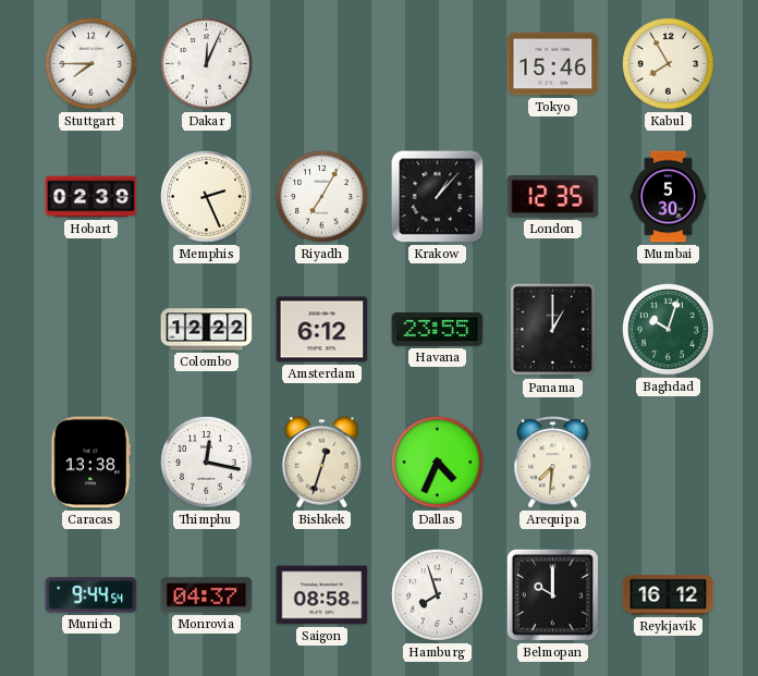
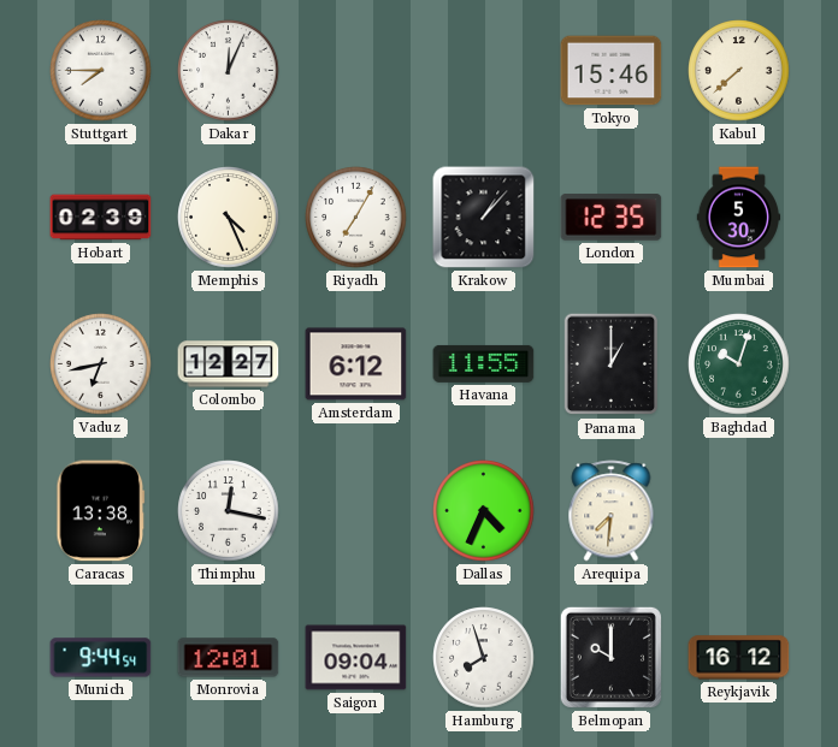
Kabul: 7:55 -> 7:38 (739, 71)
Memphis: 2:26 -> 4:26 (229, 218)
Vaduz: none -> 6:43 (101, 364)
Colombo: 12:22 -> 12:27 (229, 364)
Havana: 23:55 -> 11:55 (484, 363)
Bishkek: 12:33 -> none (322, 463)
Monrovia: 04:37 -> 12:01 (229, 658)
Saigon: 08:58 -> 09:04 (356, 658)
